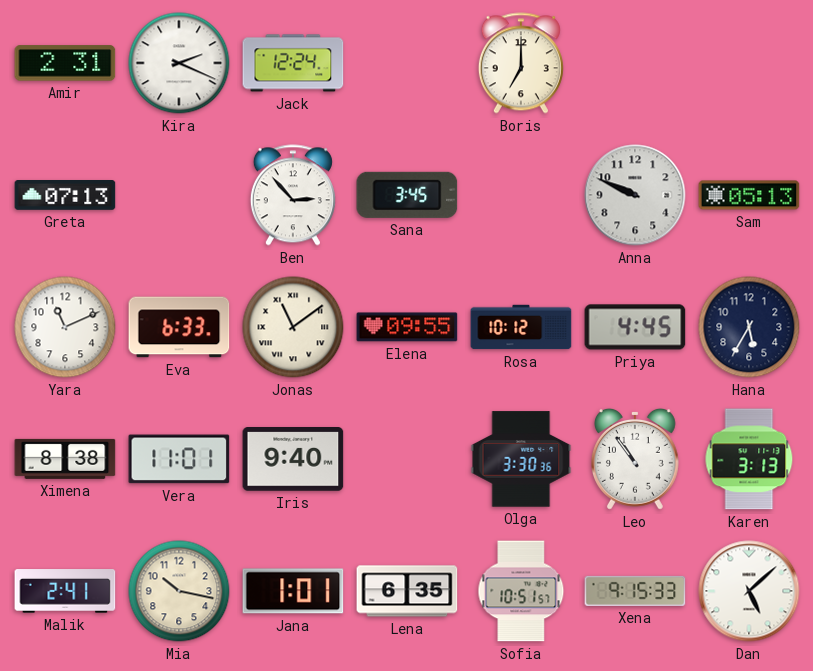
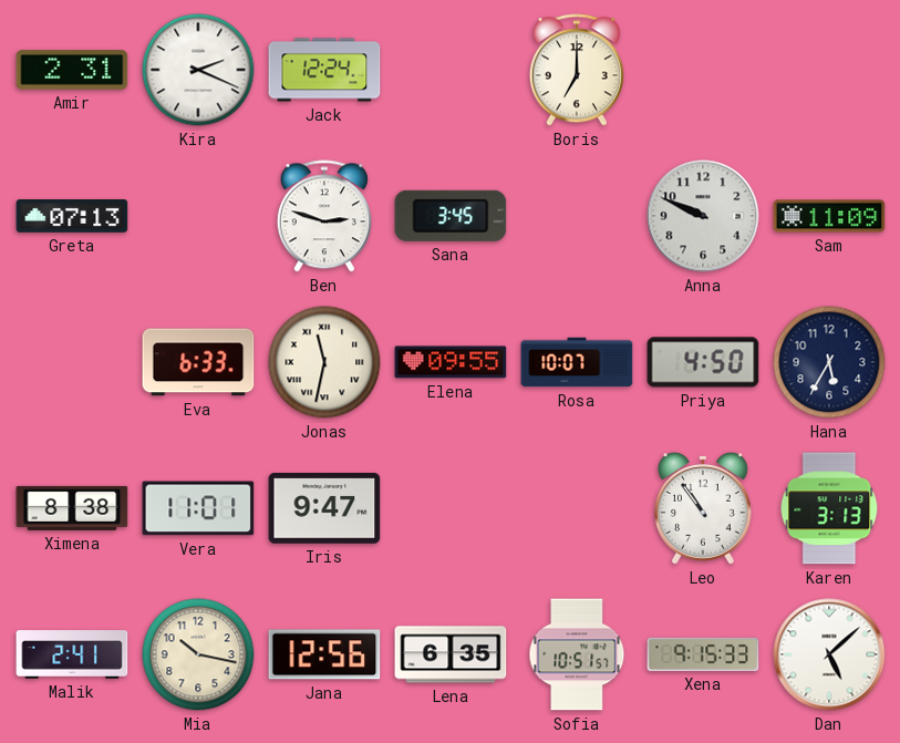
Ben: 2:53 -> 2:48 (324, 216)
Sam: 05:13 -> 11:09 (829, 216)
Yara: 11:11 -> none (65, 327)
Jonas: 11:09 -> 11:32 (324, 362)
Rosa: 10:12 -> 10:07 (577, 362)
Priya: 4:45 -> 4:50 (703, 362)
Iris: 9:40 -> 9:47 (324, 508)
Olga: 3:30 -> none (521, 459)
Jana: 1:01 -> 12:56 (324, 654)
